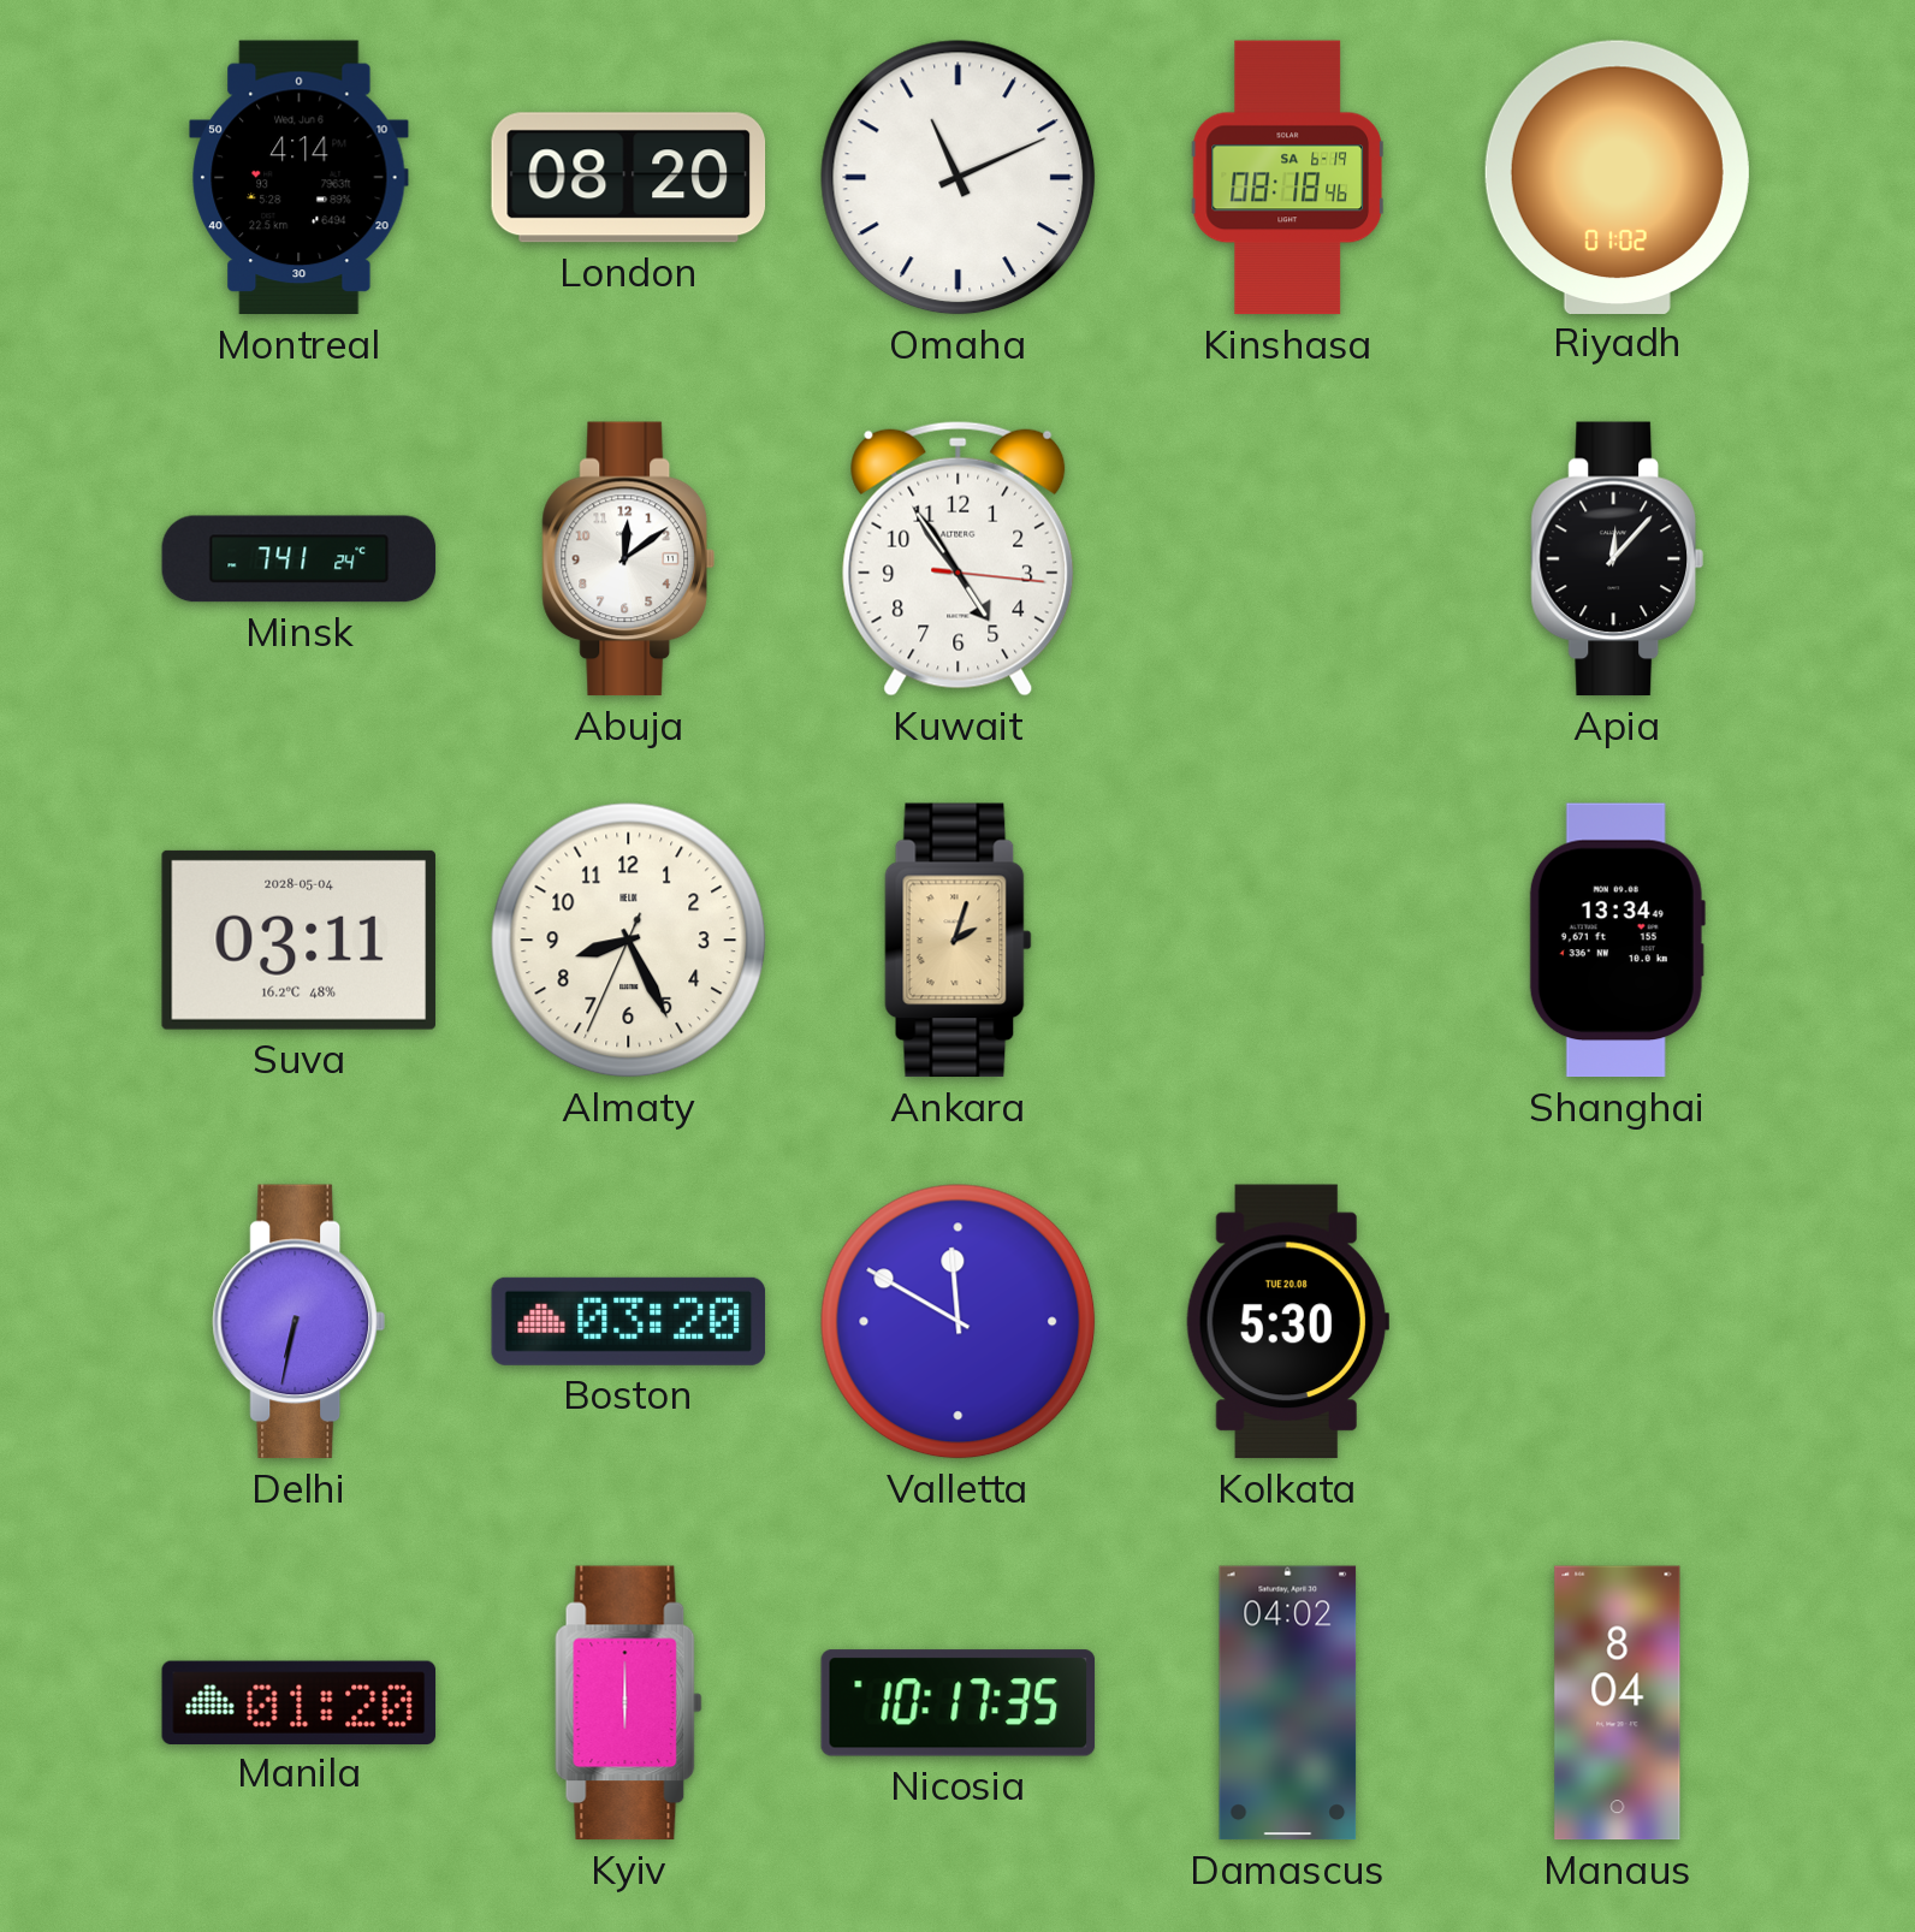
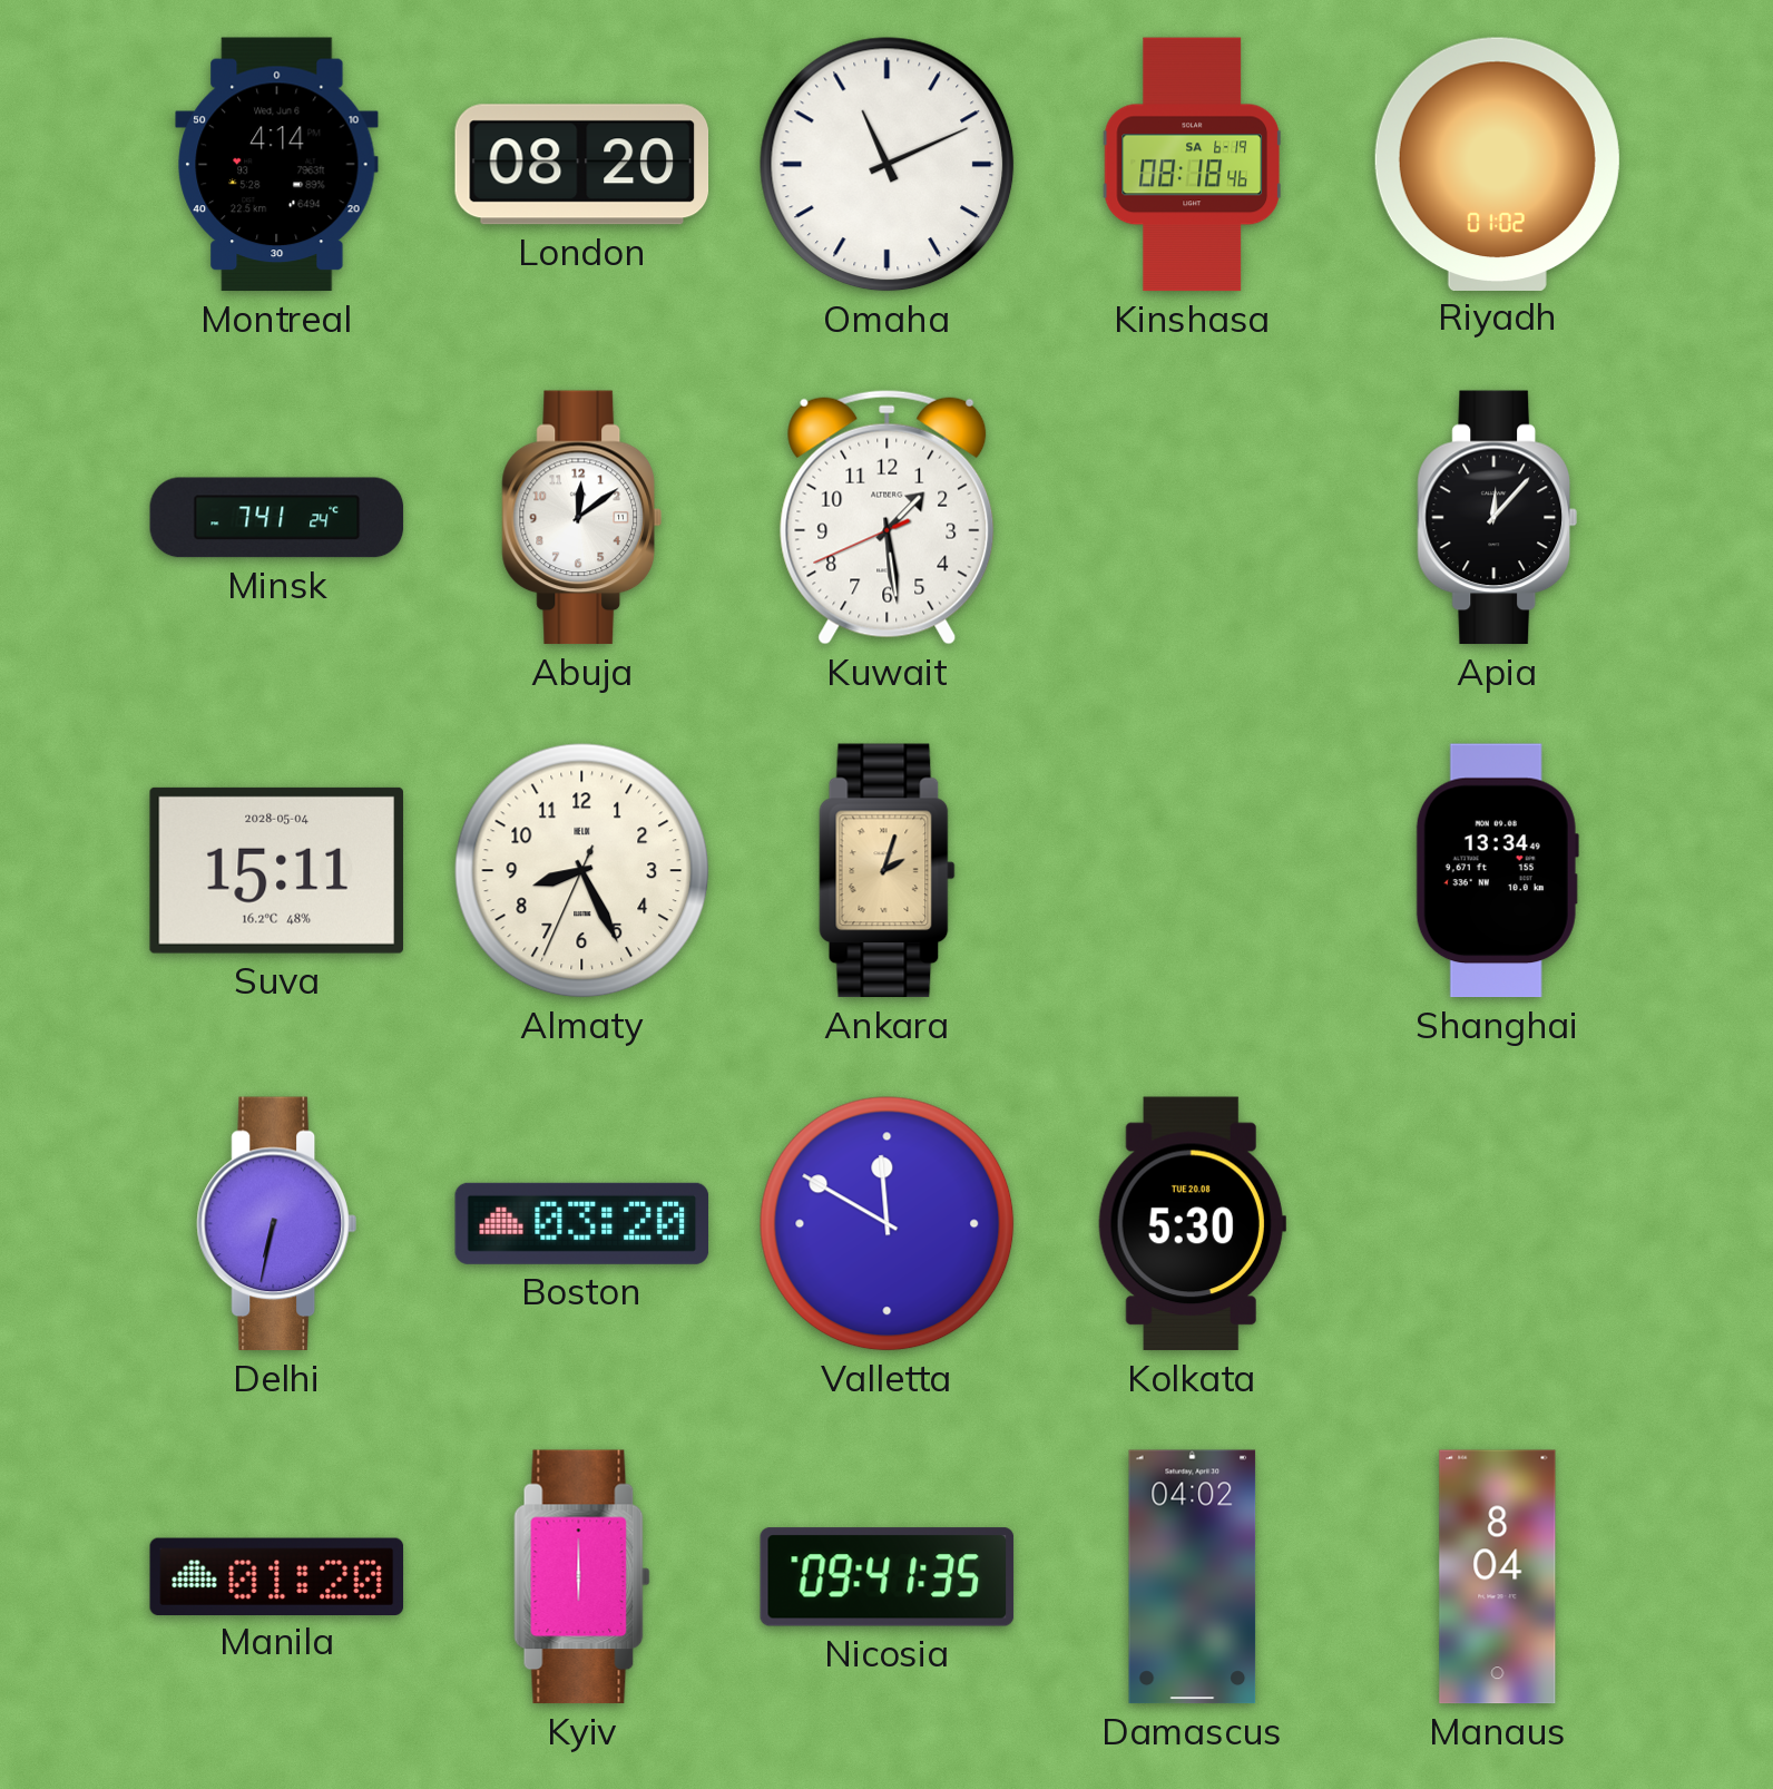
Kuwait: 4:54 -> 1:28 (888, 517)
Suva: 03:11 -> 15:11 (276, 870)
Nicosia: 10:17 -> 09:41 (888, 1577)
